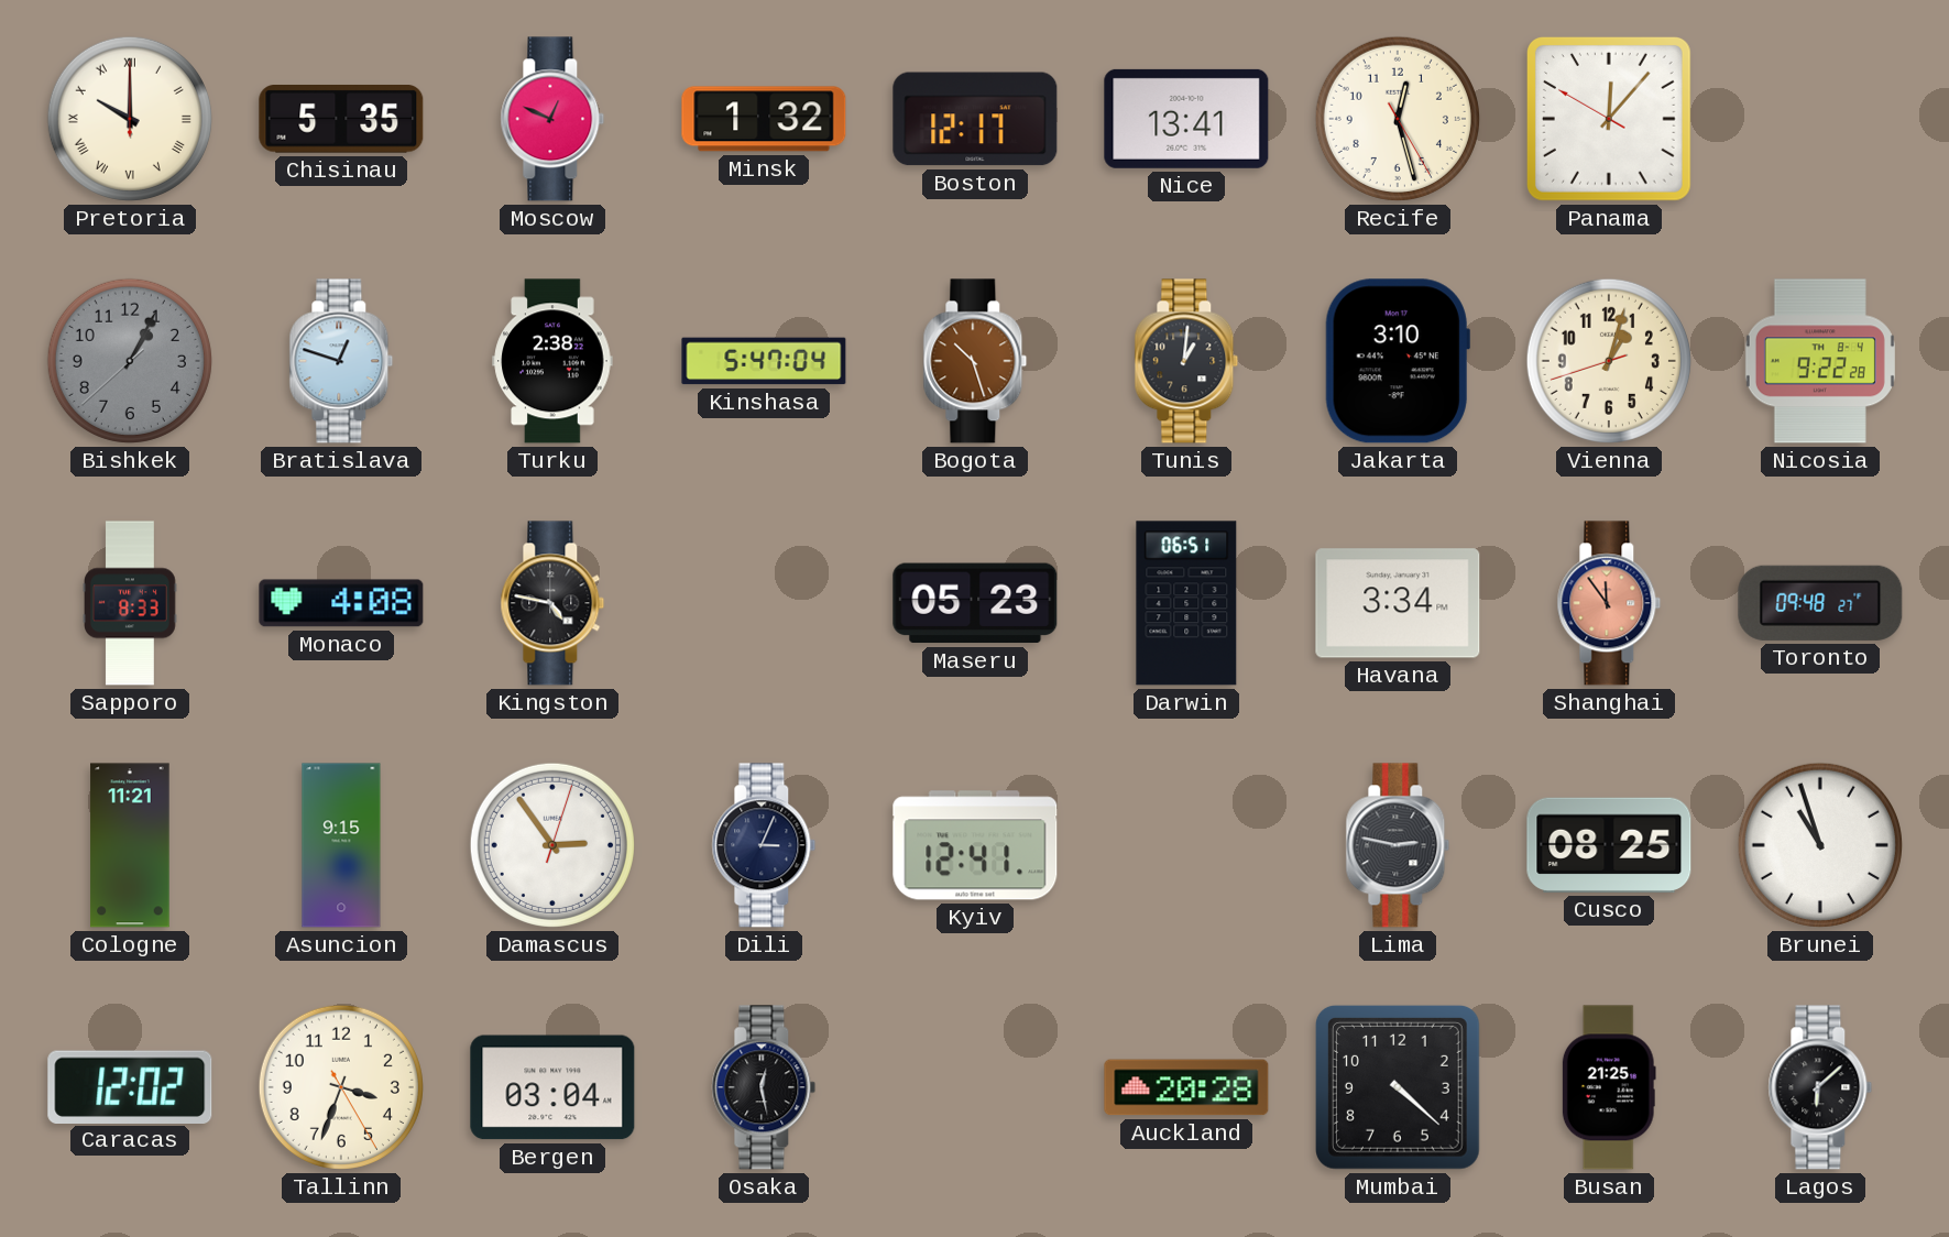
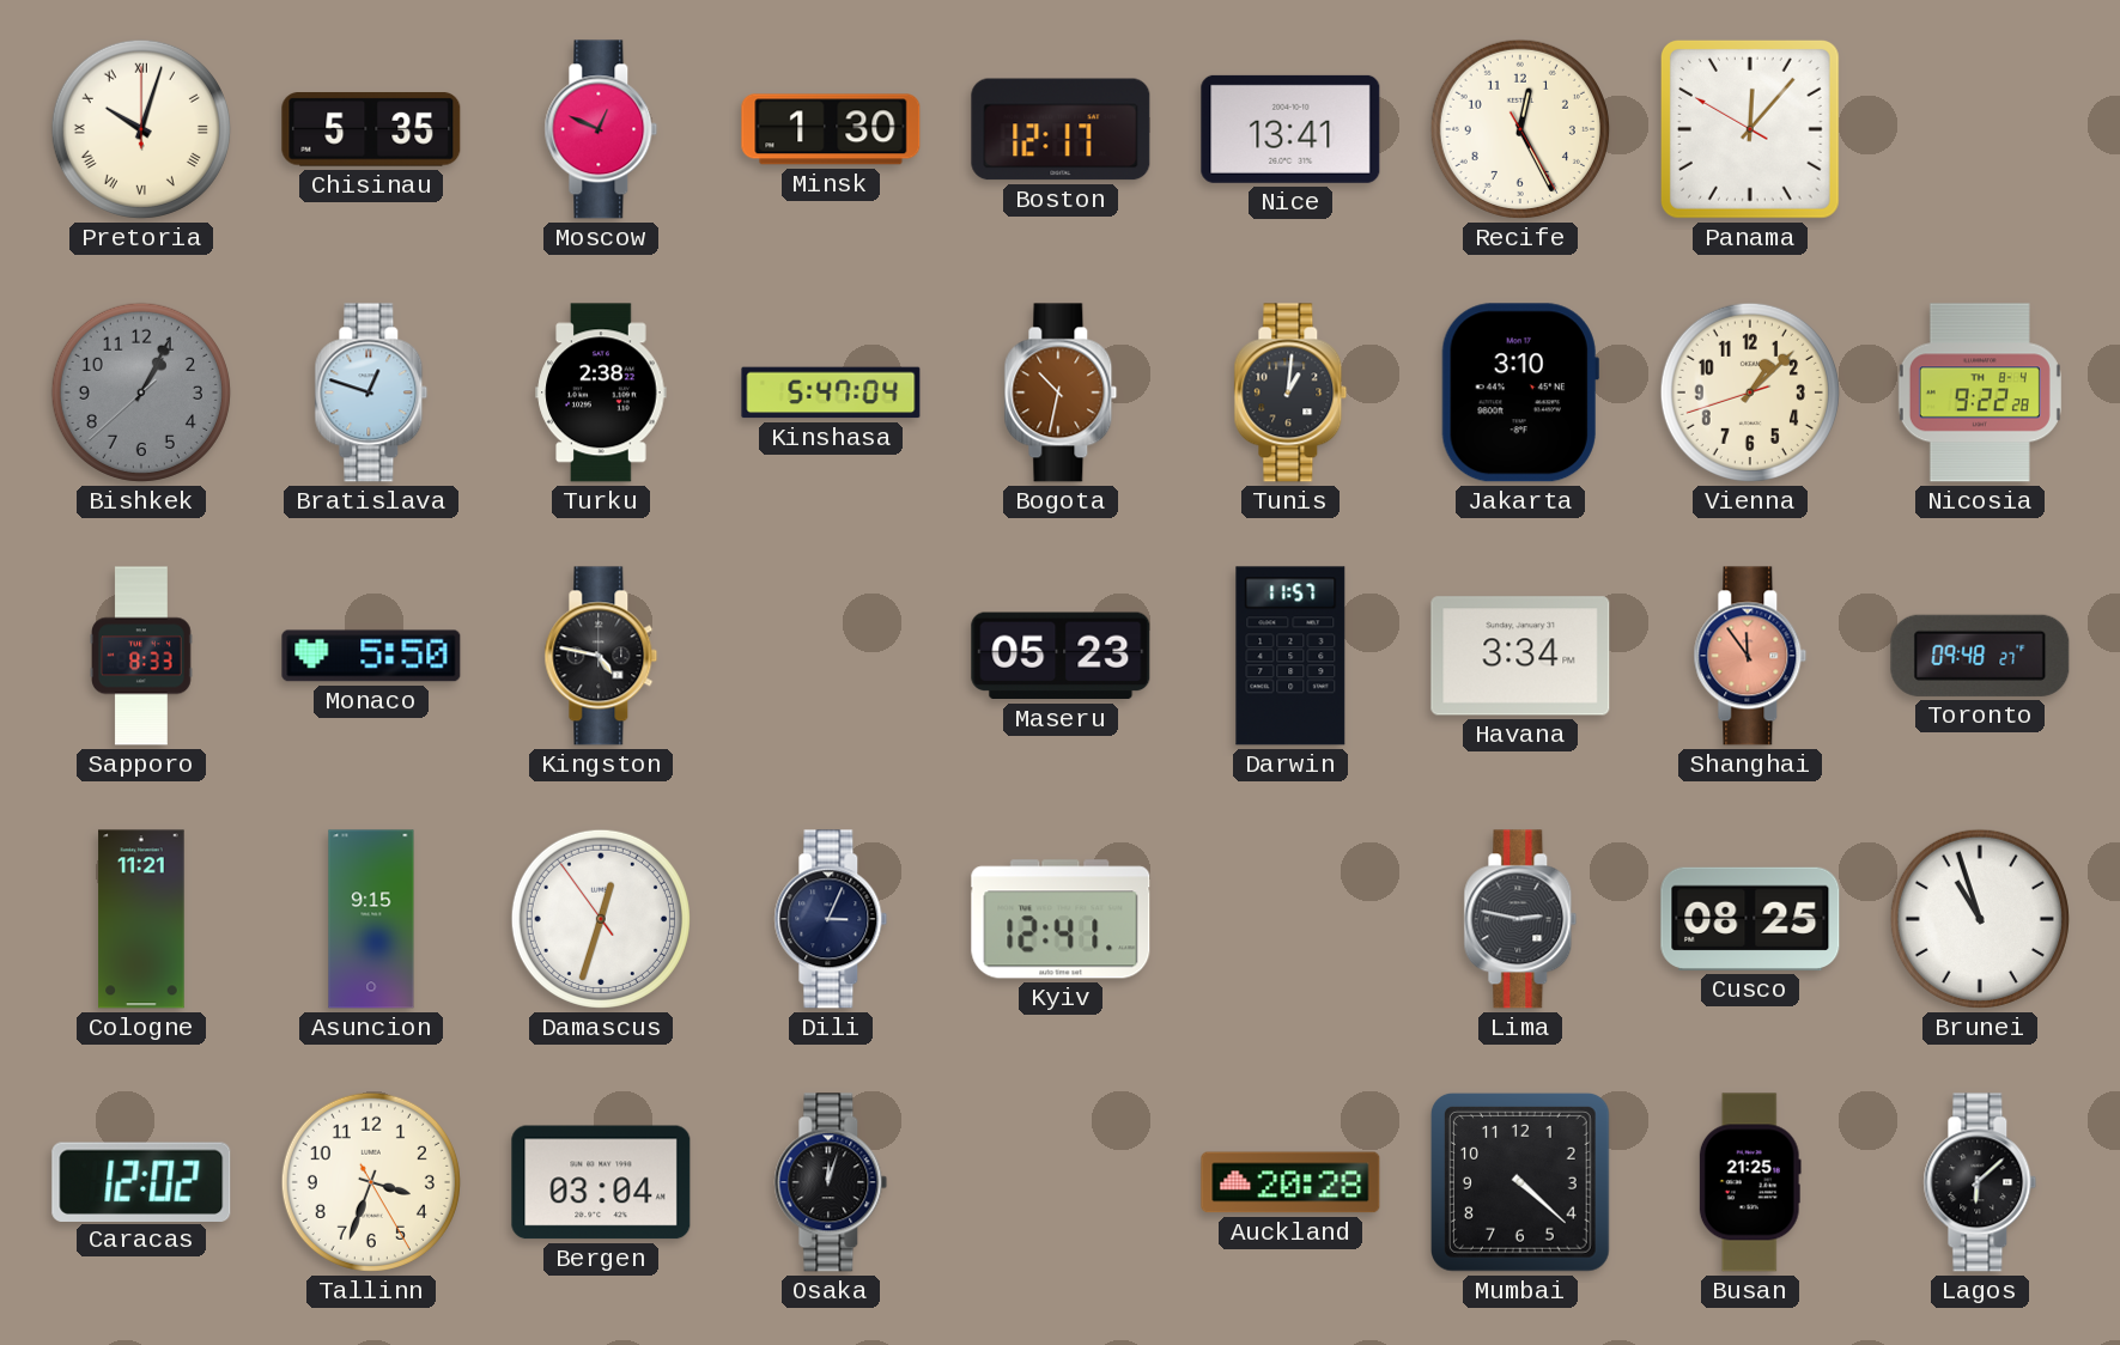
Pretoria: 10:00 -> 10:03 (141, 129)
Minsk: 1:32 -> 1:30 (831, 129)
Recife: 12:27 -> 12:25 (1520, 129)
Bogota: 10:27 -> 10:32 (1061, 392)
Vienna: 1:02 -> 1:07 (1750, 392)
Monaco: 4:08 -> 5:50 (371, 656)
Darwin: 06:51 -> 11:57 (1290, 656)
Damascus: 2:54 -> 12:32 (601, 919)
Osaka: 12:28 -> 12:03 (831, 1182)
